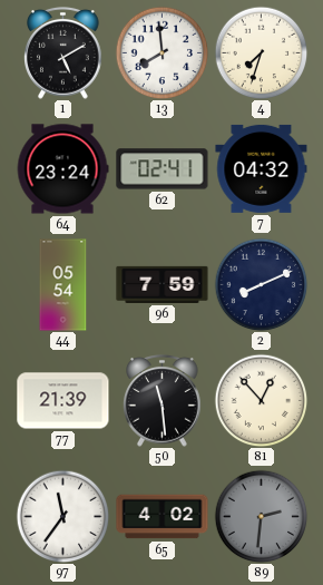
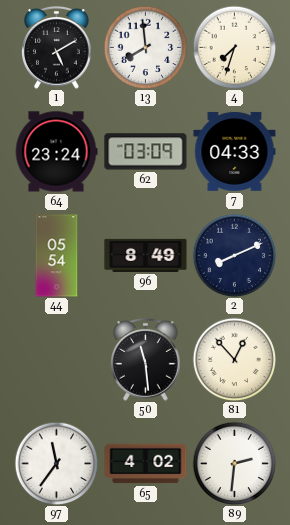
62: 02:41 -> 03:09 (146, 152)
7: 04:32 -> 04:33 (235, 151)
96: 7:59 -> 8:49 (146, 255)
77: 21:39 -> none (63, 401)
89 dial: grey -> white (234, 463)
